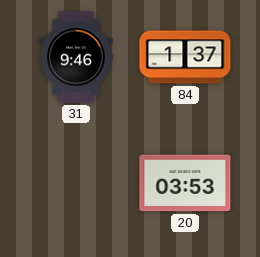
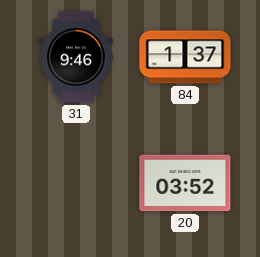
20: 03:53 -> 03:52 (185, 183)
